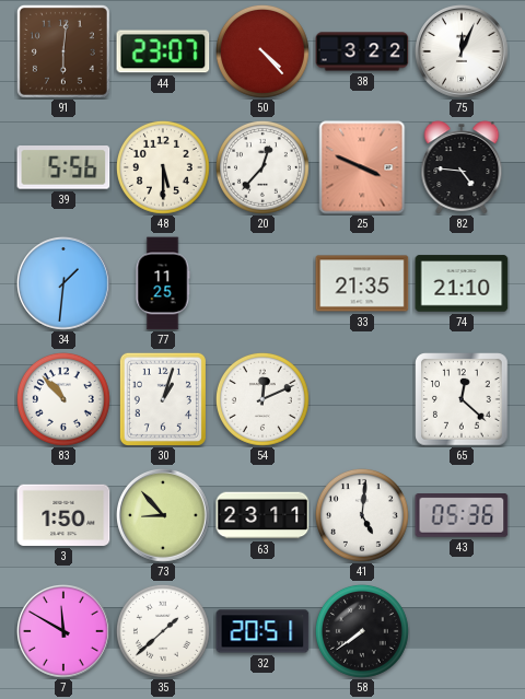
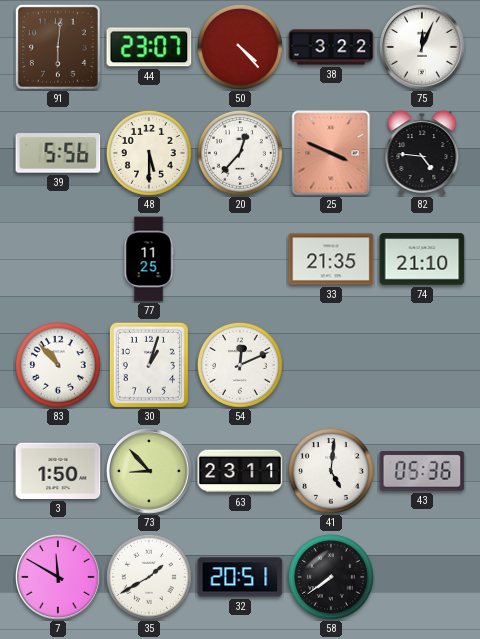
34: 1:31 -> none (65, 284)
65: 12:22 -> none (462, 399)
35: 1:38 -> 1:40 (149, 577)
